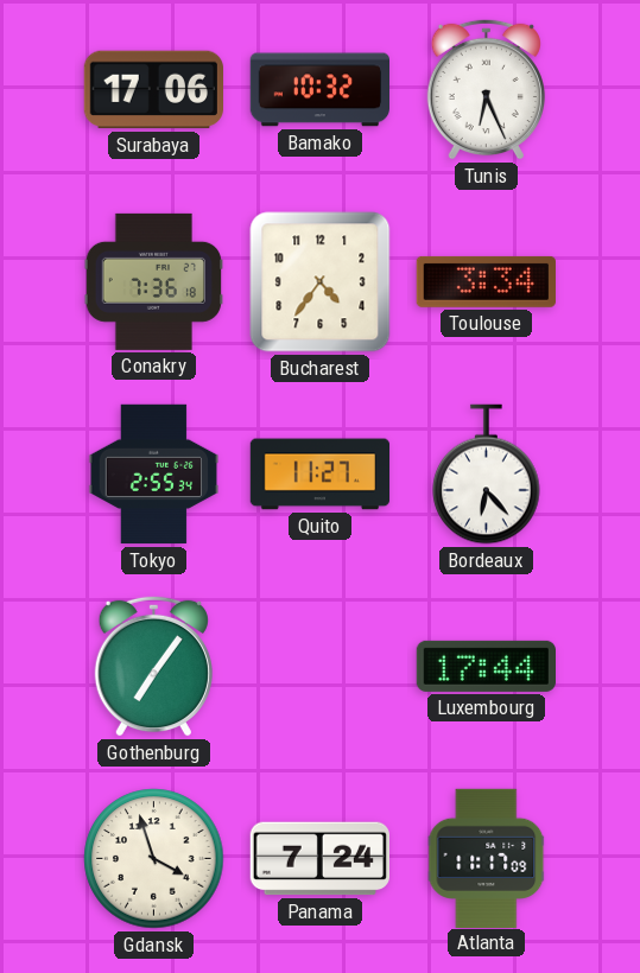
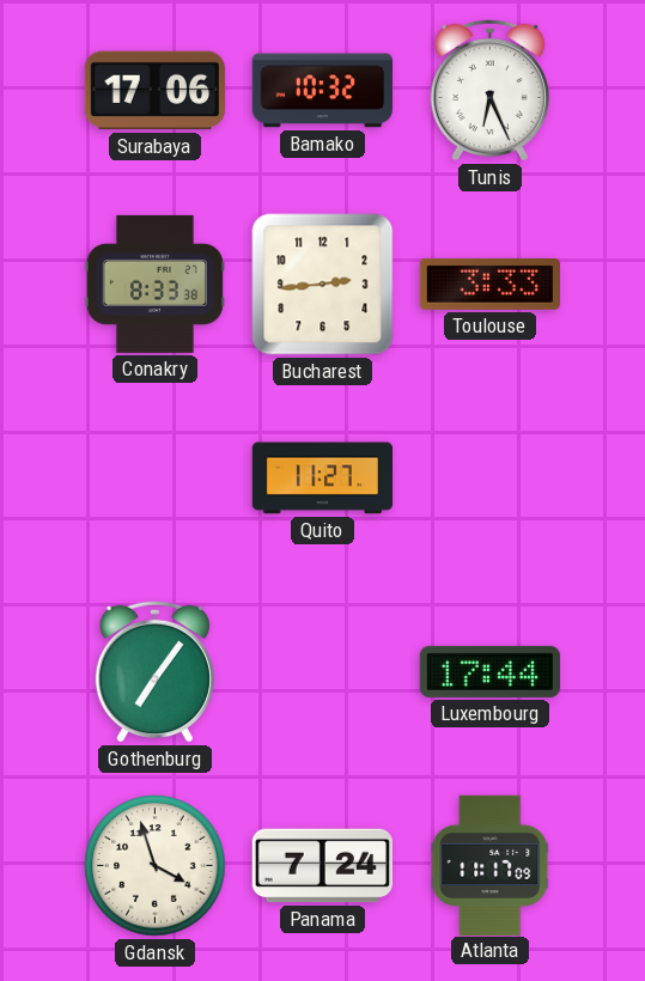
Conakry: 7:36 -> 8:33 (154, 284)
Bucharest: 4:36 -> 2:44 (323, 285)
Toulouse: 3:34 -> 3:33 (489, 284)
Tokyo: 2:55 -> none (154, 475)
Bordeaux: 6:23 -> none (487, 475)
